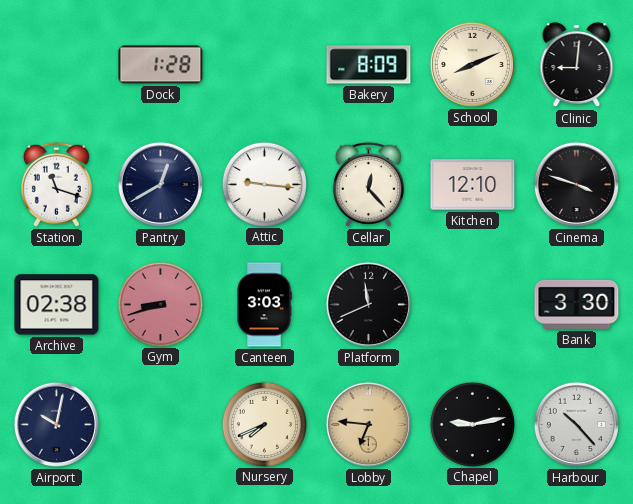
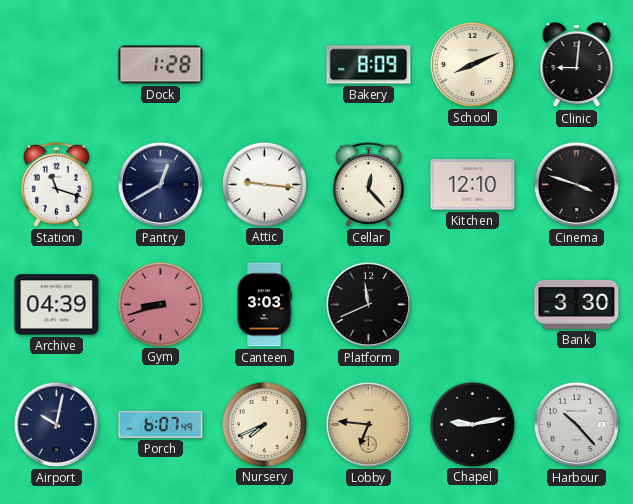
Archive: 02:38 -> 04:39 (57, 305)
Porch: none -> 6:07 (161, 424)
